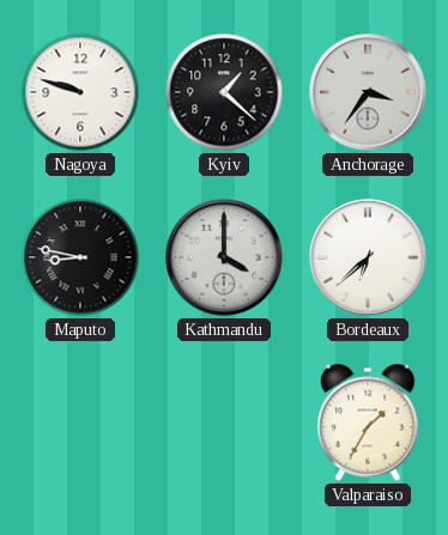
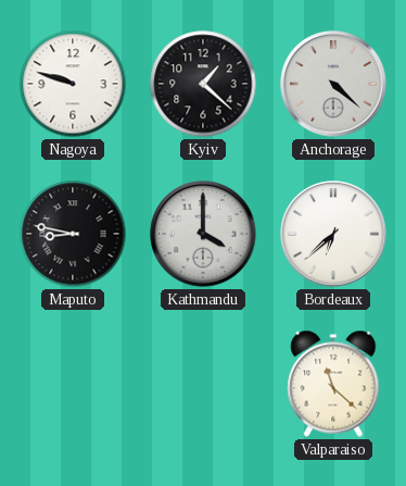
Anchorage: 3:36 -> 4:22 (333, 84)
Valparaiso: 1:35 -> 11:22 (333, 384)
